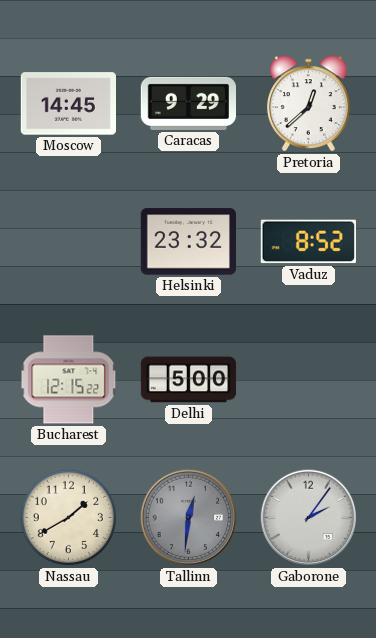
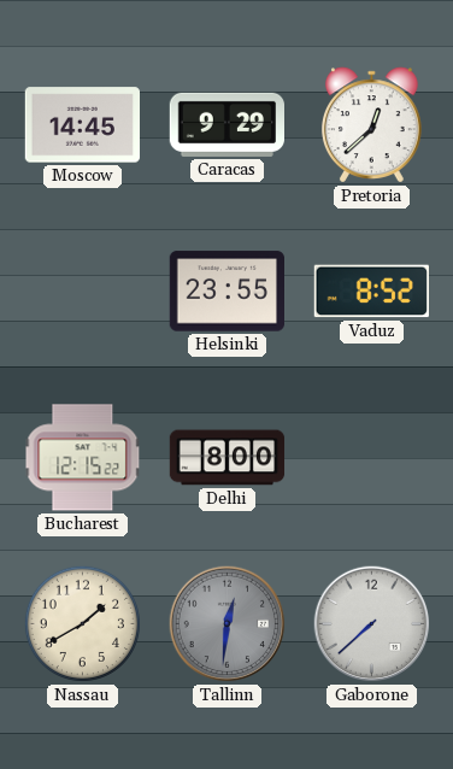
Helsinki: 23:32 -> 23:55 (226, 292)
Delhi: 5:00 -> 8:00 (228, 458)
Gaborone: 2:06 -> 7:38 (372, 624)
